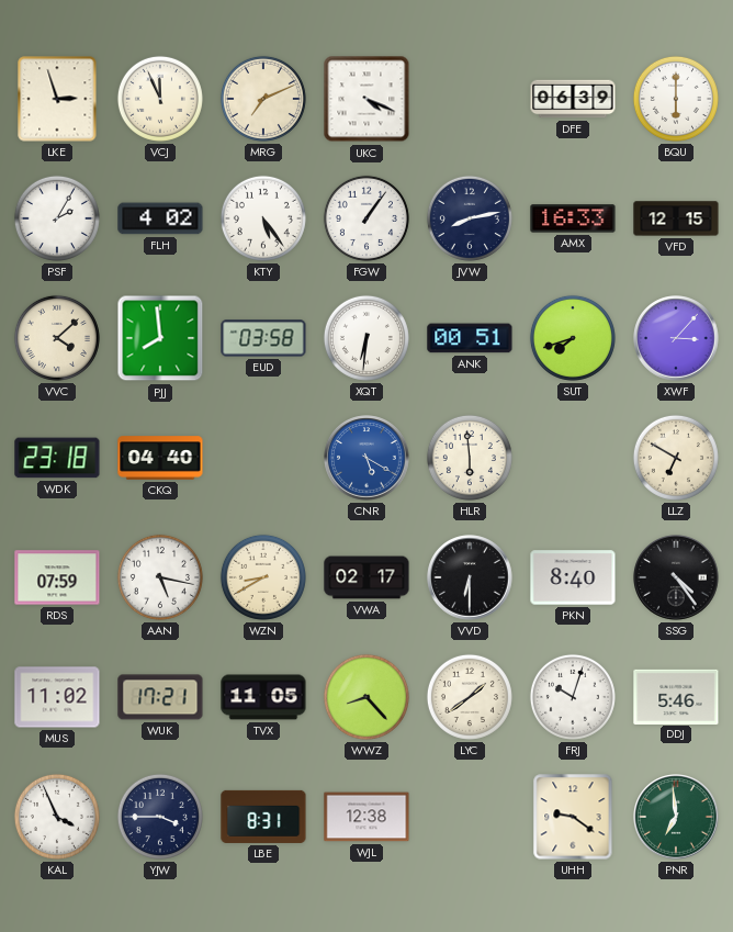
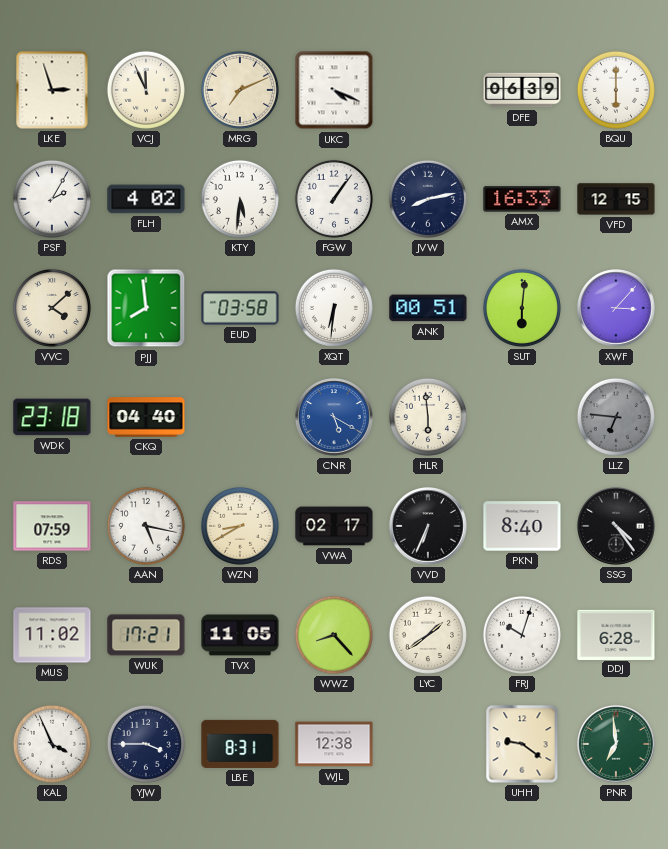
KTY: 5:24 -> 5:31 (240, 199)
SUT: 7:42 -> 6:01 (522, 308)
LLZ: 6:50 -> 6:46 (616, 417)
LLZ dial: cream -> grey (616, 417)
VVD: 6:30 -> 6:34 (428, 526)
DDJ: 5:46 -> 6:28 (616, 634)
